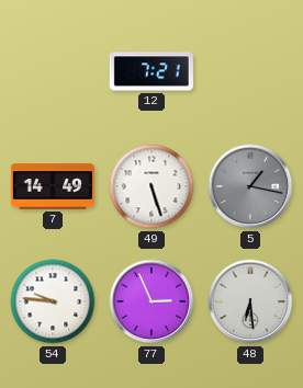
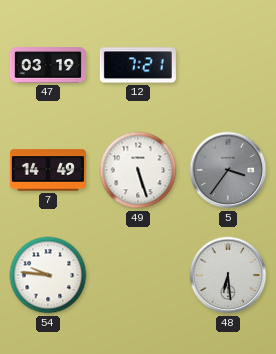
47: none -> 03:19 (48, 65)
5: 1:17 -> 3:36 (228, 170)
77: 2:56 -> none (151, 301)
